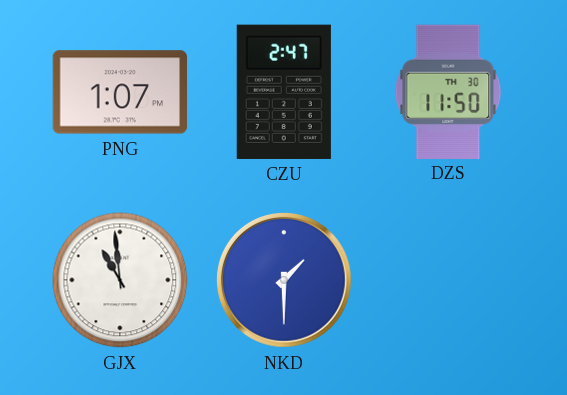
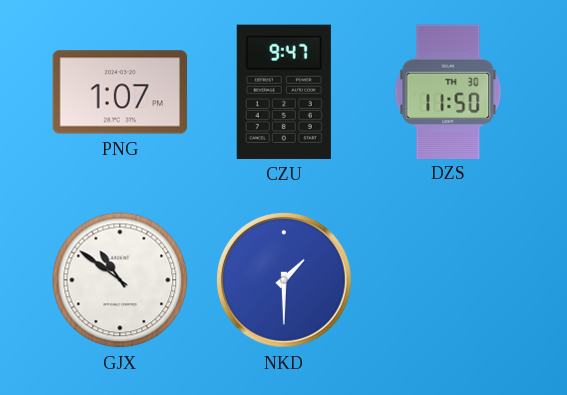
CZU: 2:47 -> 9:47 (284, 92)
GJX: 10:59 -> 10:51 (120, 280)
